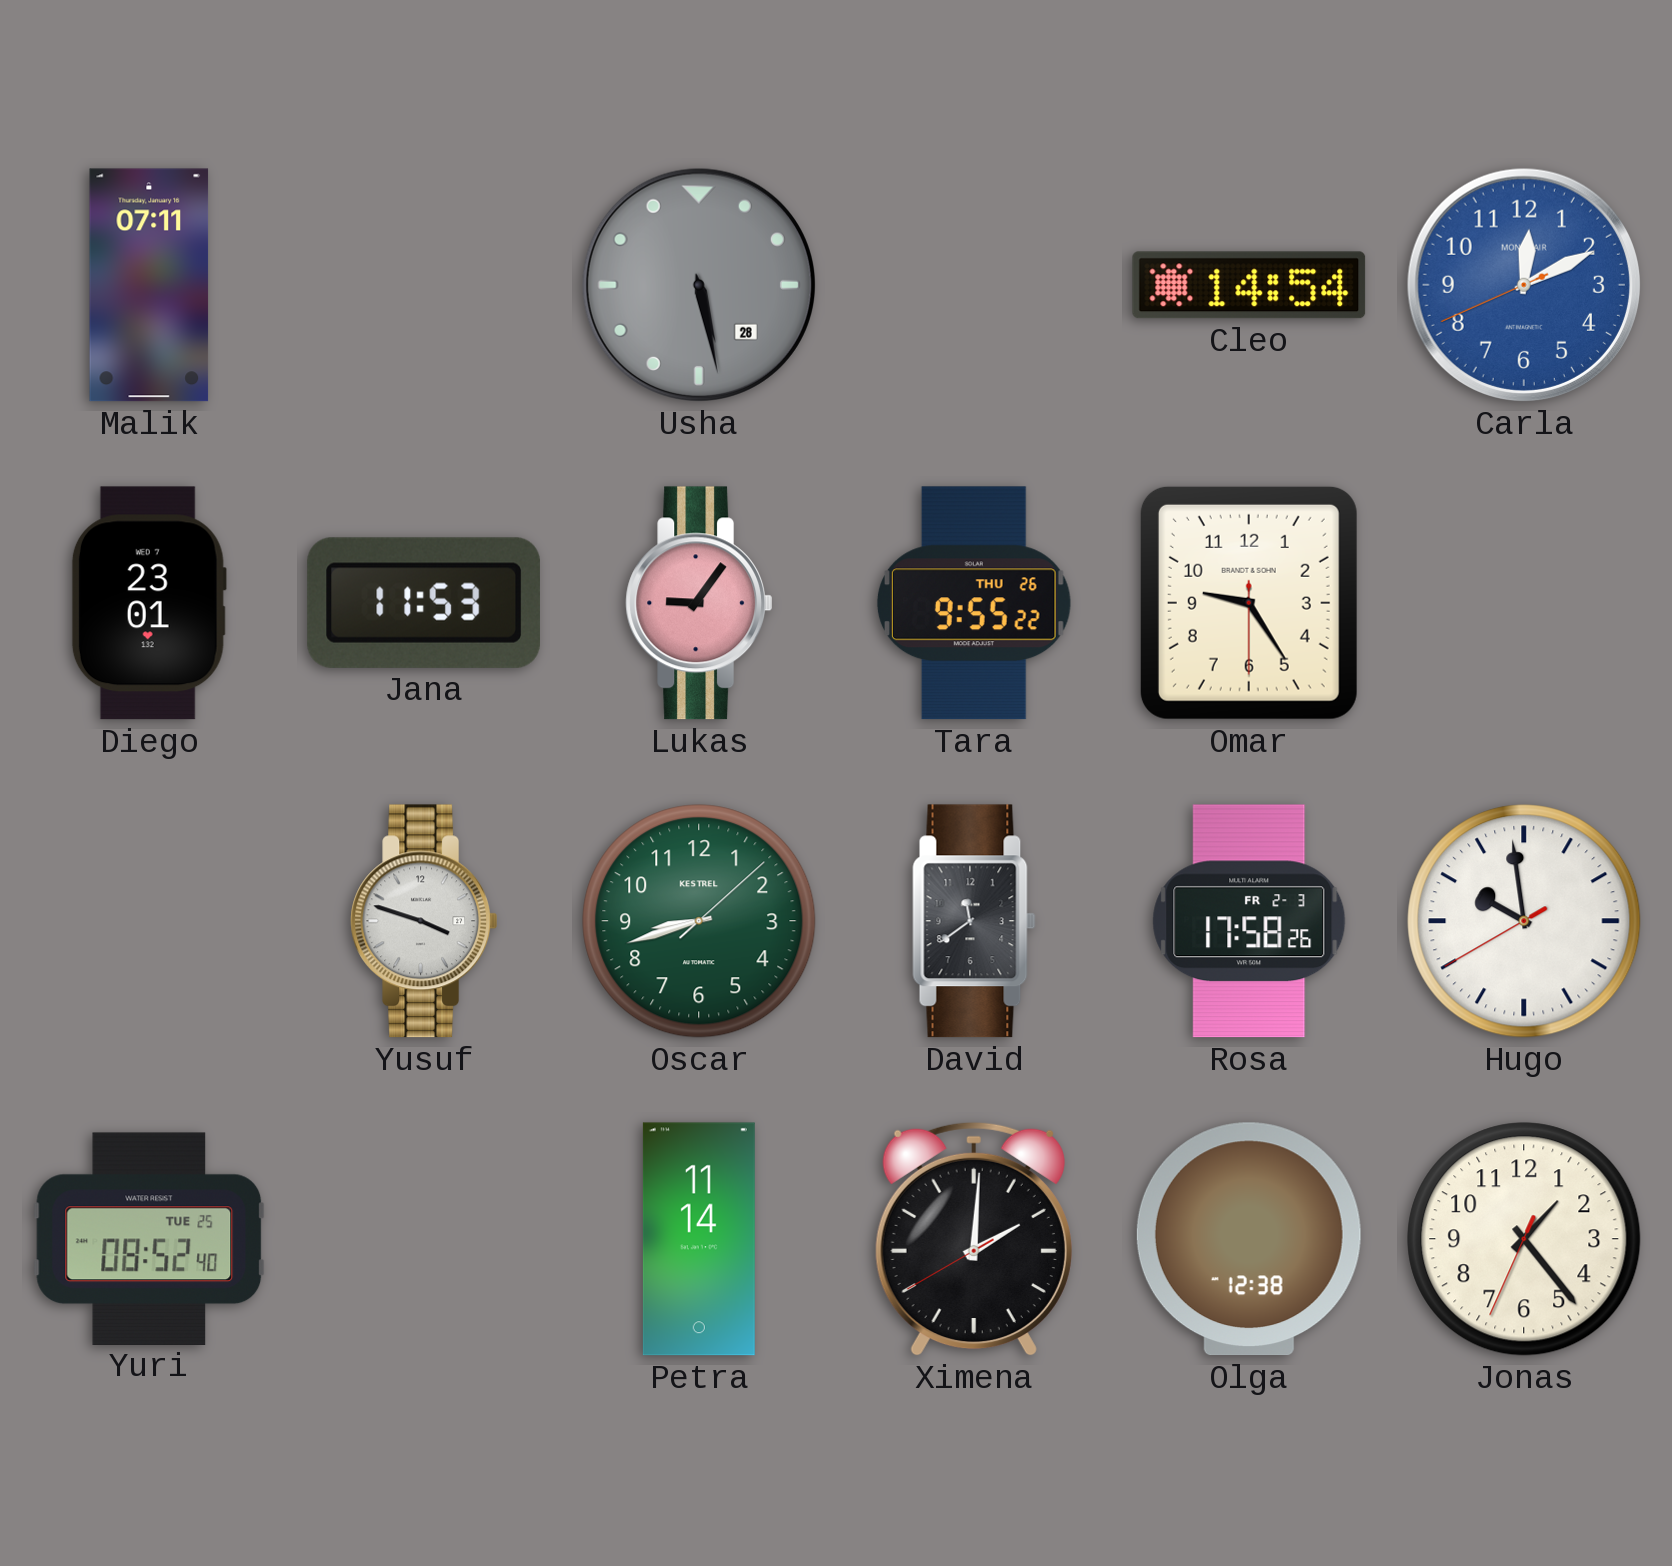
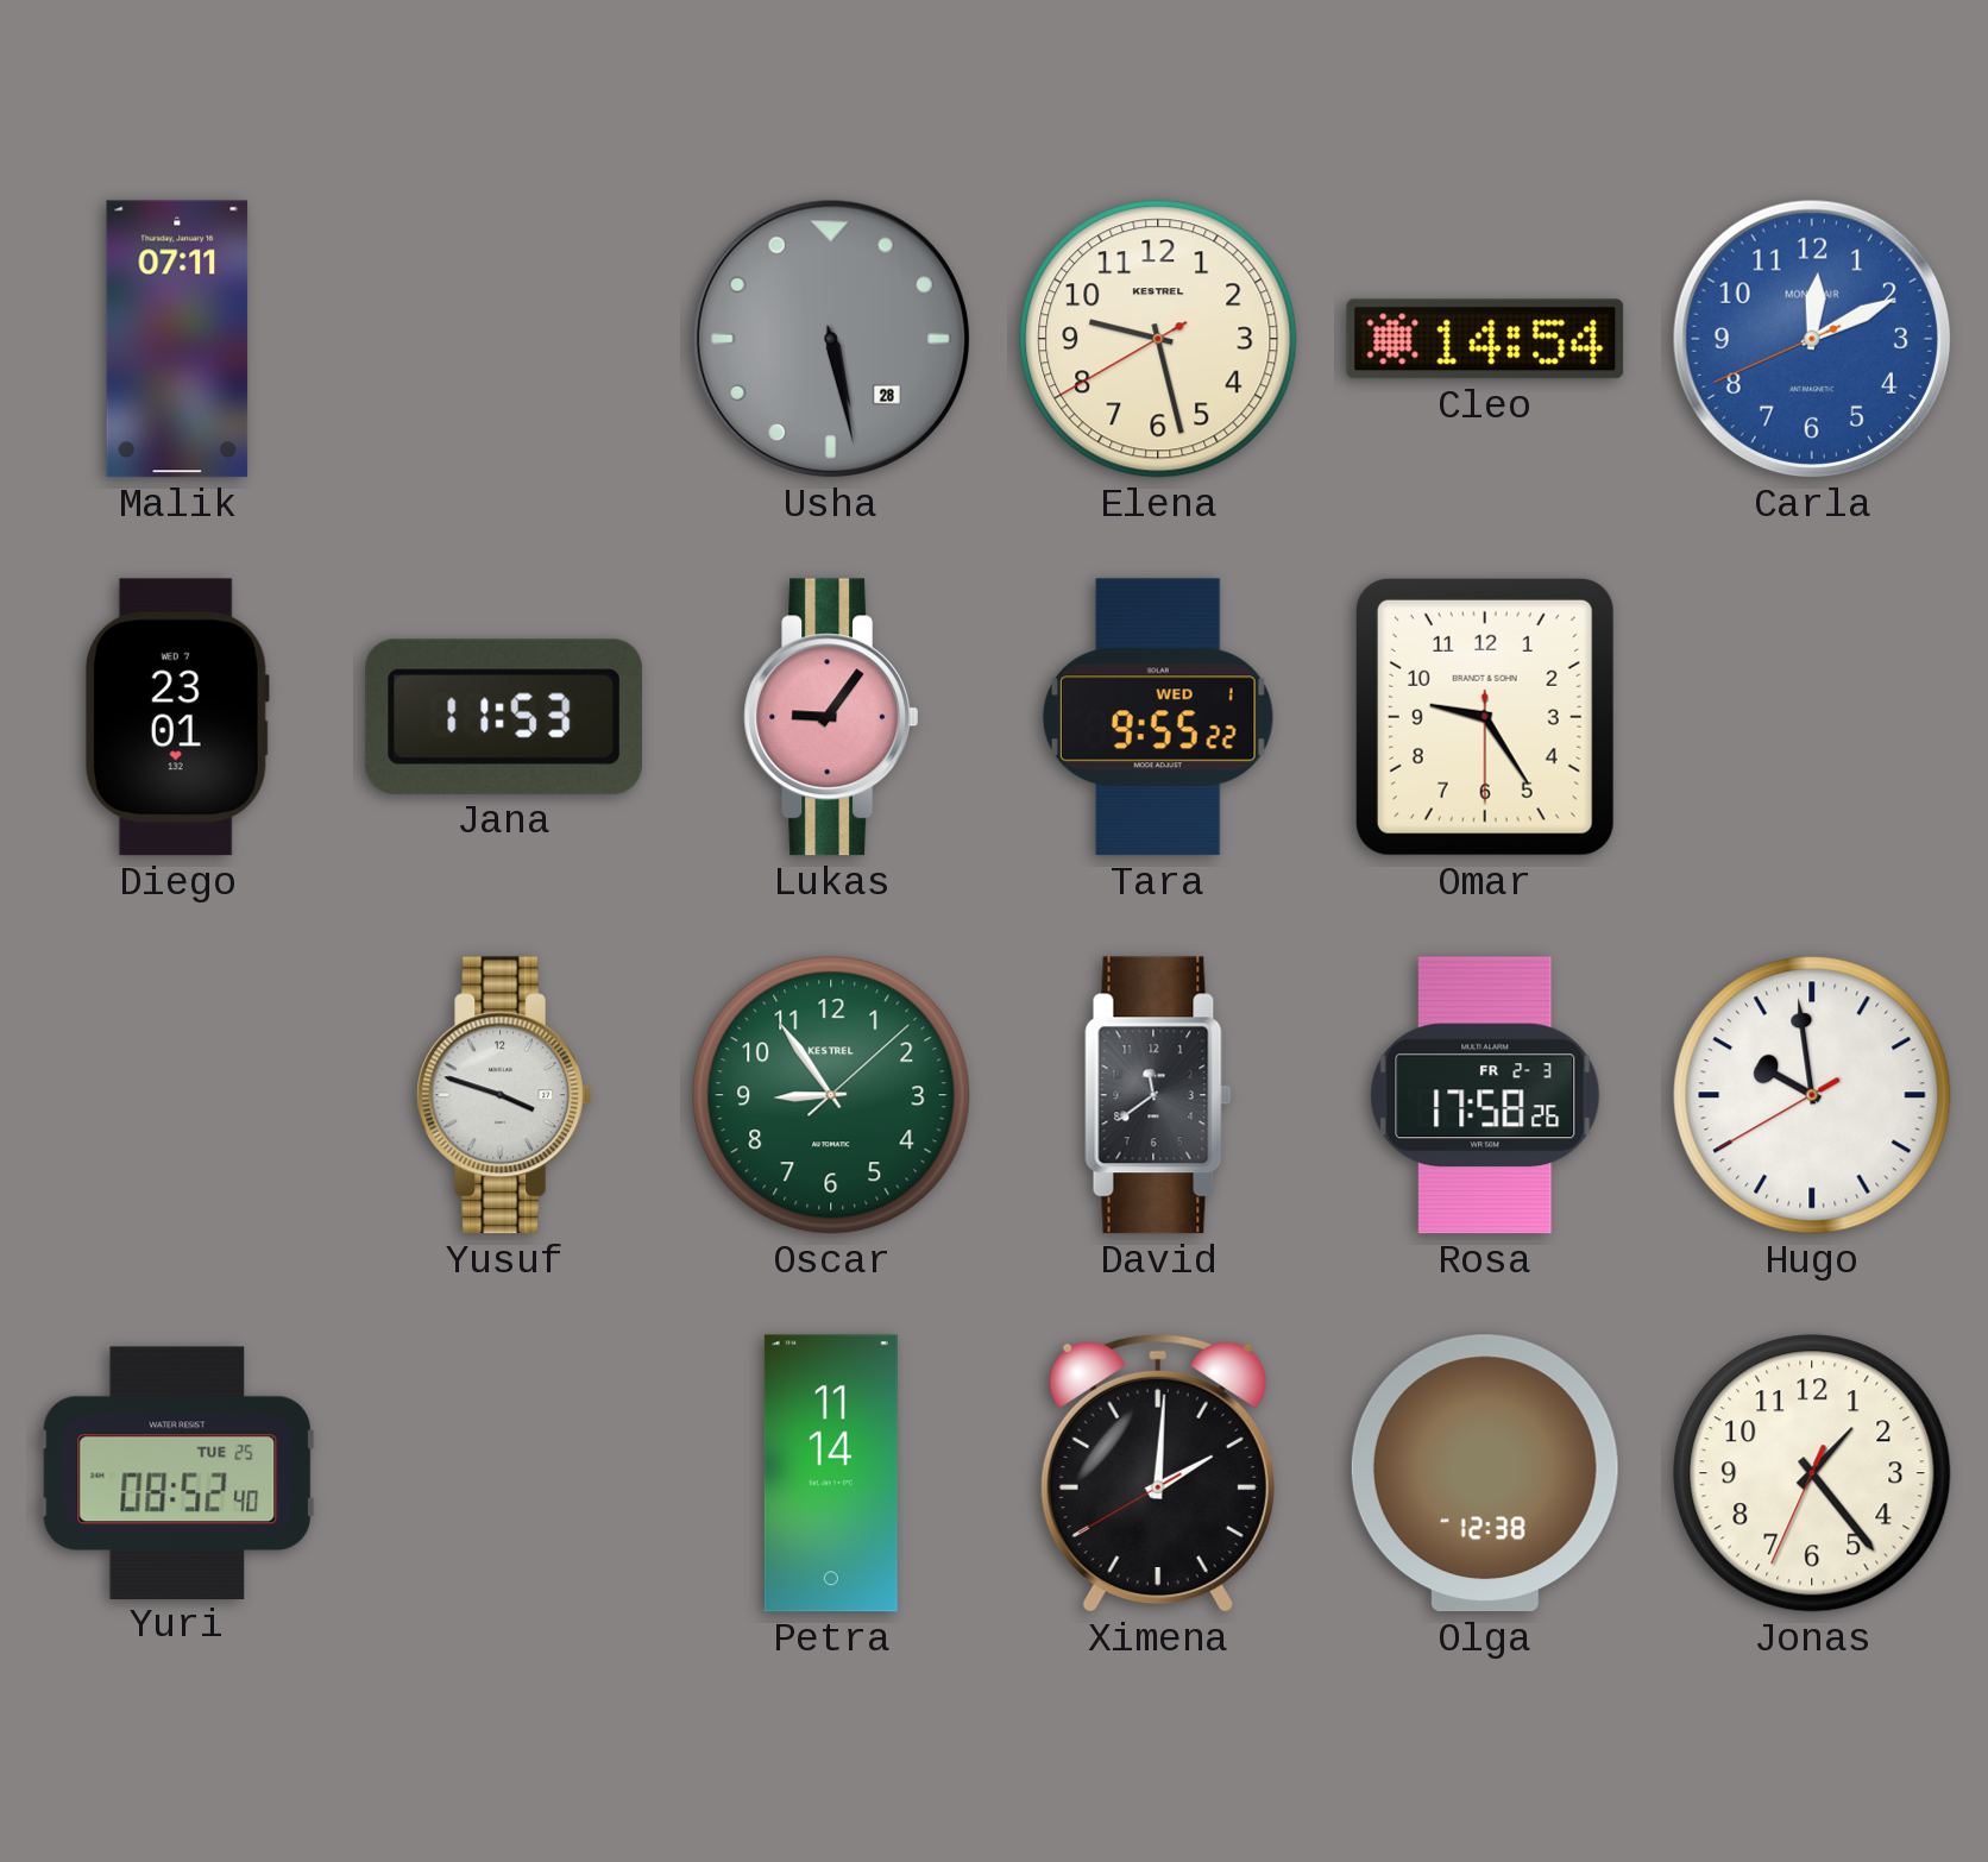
Elena: none -> 9:27 (1158, 339)
Tara date: THU 26 -> WED 1 (1158, 717)
Oscar: 8:42 -> 8:54 (831, 1095)
